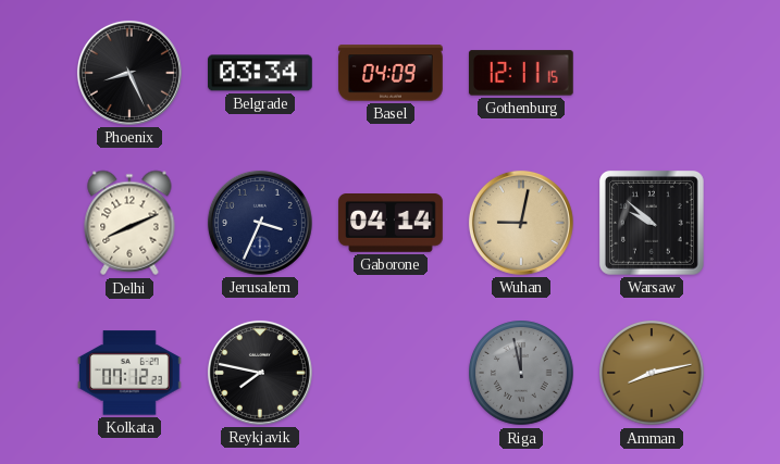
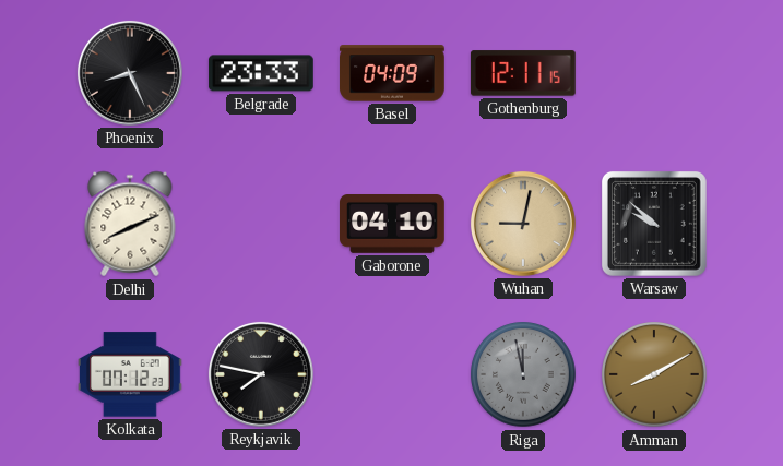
Belgrade: 03:34 -> 23:33 (262, 73)
Jerusalem: 3:34 -> none (260, 223)
Gaborone: 04:14 -> 04:10 (393, 225)
Amman: 8:13 -> 8:10 (654, 374)
